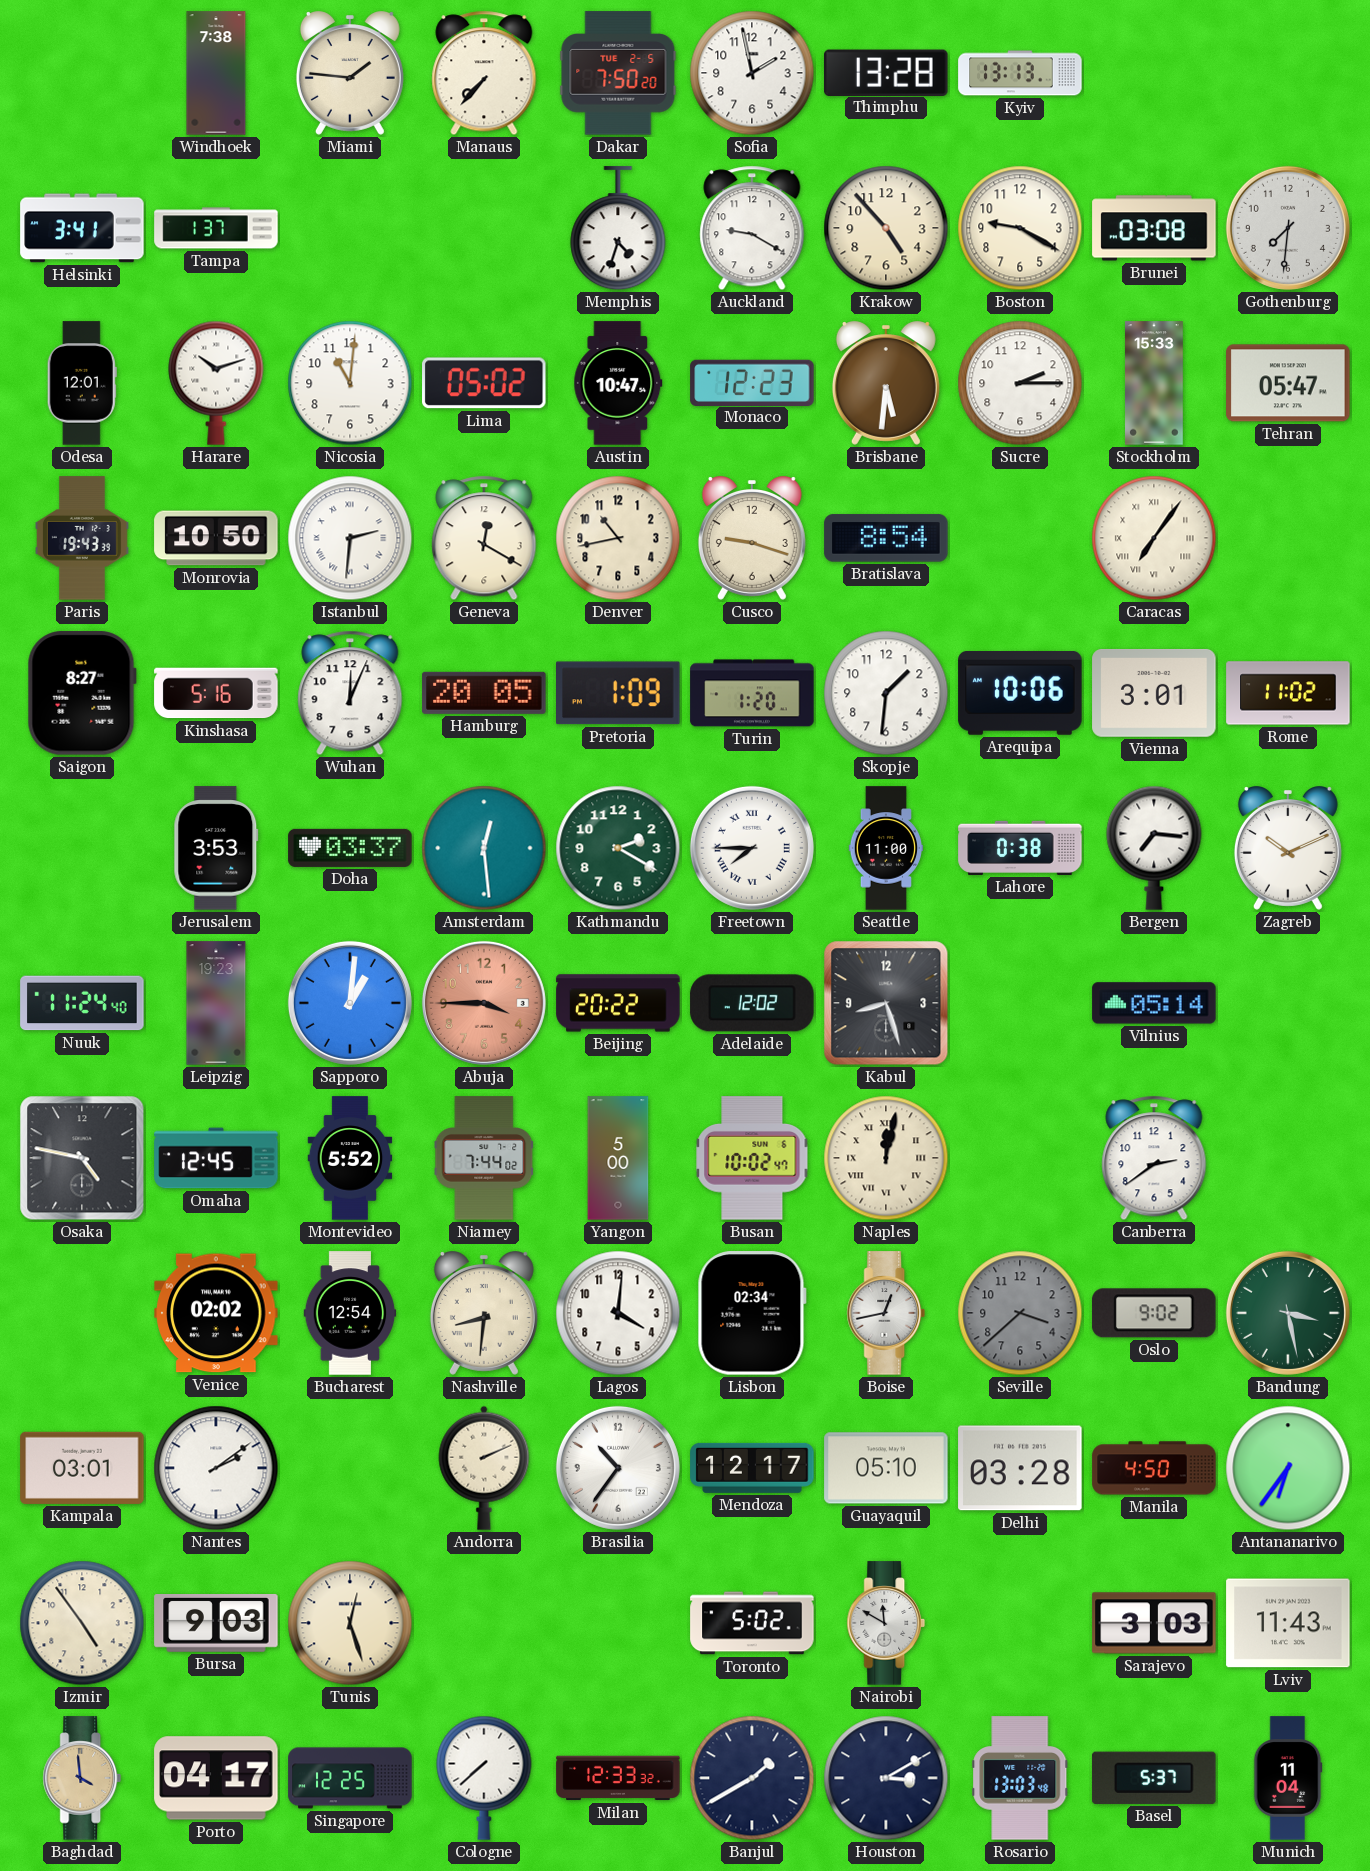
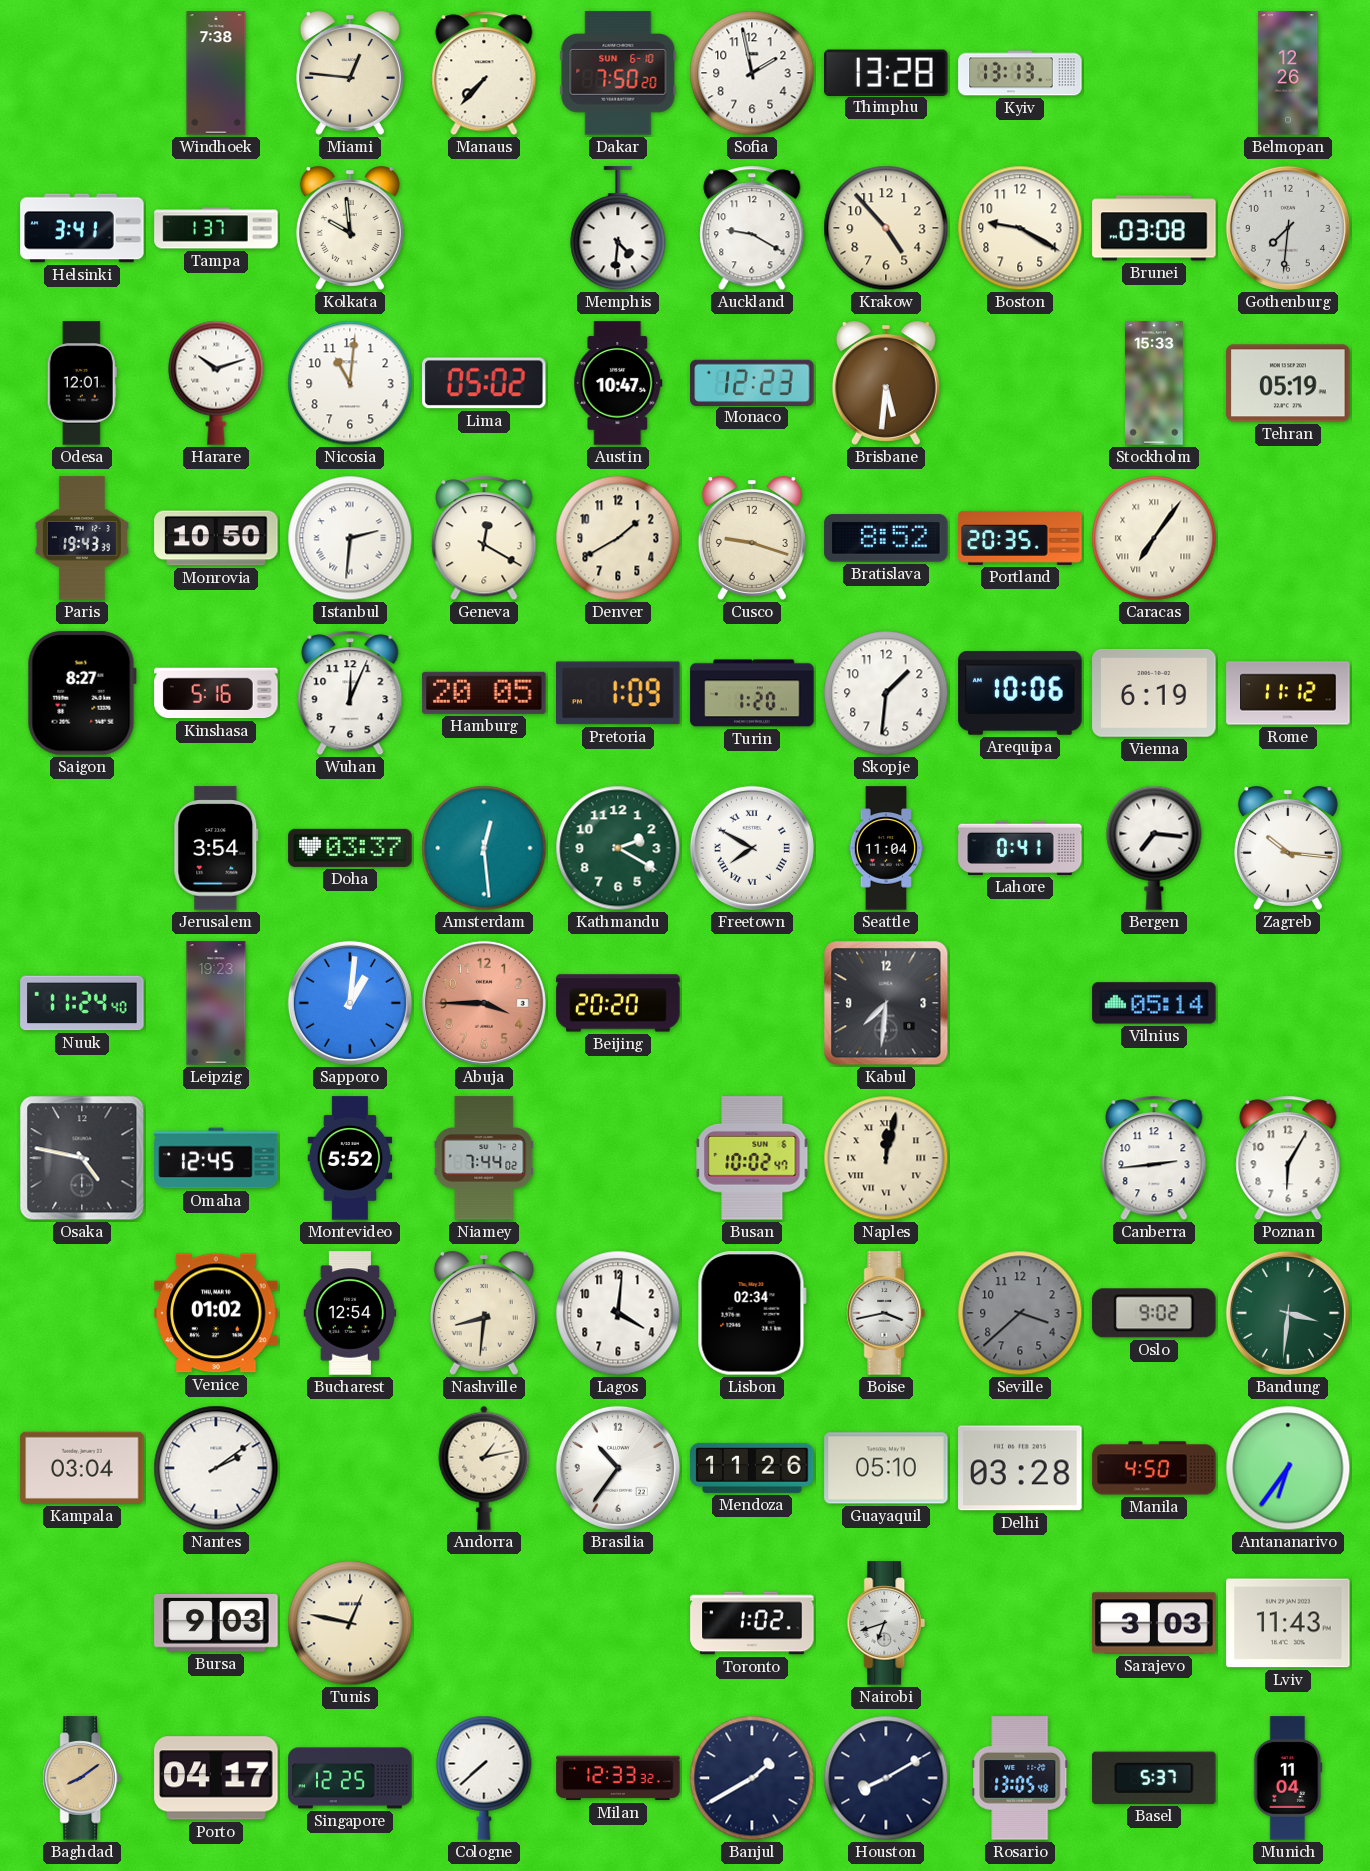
Miami: 1:46 -> 12:46 (350, 73)
Dakar date: TUE 2-5 -> SUN 6-10 (618, 73)
Belmopan: none -> 12:26 (1288, 73)
Kolkata: none -> 9:59 (350, 228)
Memphis: 4:33 -> 4:31 (618, 229)
Sucre: 2:15 -> none (1020, 383)
Tehran: 05:47 -> 05:19 (1288, 383)
Denver: 10:43 -> 1:40 (618, 538)
Bratislava: 8:54 -> 8:52 (886, 538)
Portland: none -> 20:35 (1020, 538)
Vienna: 3:01 -> 6:19 (1154, 693)
Rome: 11:02 -> 11:12 (1288, 693)
Jerusalem: 3:53 -> 3:54 (216, 848)
Freetown: 7:45 -> 7:50 (752, 848)
Seattle: 11:00 -> 11:04 (885, 848)
Lahore: 0:38 -> 0:41 (1020, 848)
Zagreb: 10:11 -> 10:16 (1288, 848)
Beijing: 20:22 -> 20:20 (618, 1003)
Adelaide: 12:02 -> none (752, 1003)
Kabul: 8:27 -> 7:31 (886, 1003)
Yangon: 5:00 -> none (618, 1158)
Canberra: 2:39 -> 2:44 (1154, 1158)
Poznan: none -> 6:05 (1288, 1158)
Venice: 02:02 -> 01:02 (216, 1313)
Boise: 12:43 -> 3:43 (886, 1313)
Bandung: 3:28 -> 3:31 (1288, 1313)
Kampala: 03:01 -> 03:04 (82, 1468)
Andorra: 2:11 -> 1:13 (484, 1468)
Mendoza: 12:17 -> 11:26 (752, 1468)
Izmir: 4:54 -> none (82, 1623)
Tunis: 12:27 -> 12:47 (350, 1623)
Toronto: 5:02 -> 1:02 (752, 1623)
Nairobi: 11:50 -> 6:42 (886, 1623)
Baghdad: 3:59 -> 8:09 (82, 1778)
Houston: 3:10 -> 8:10 (886, 1778)
Rosario: 13:03 -> 13:05 (1020, 1778)
